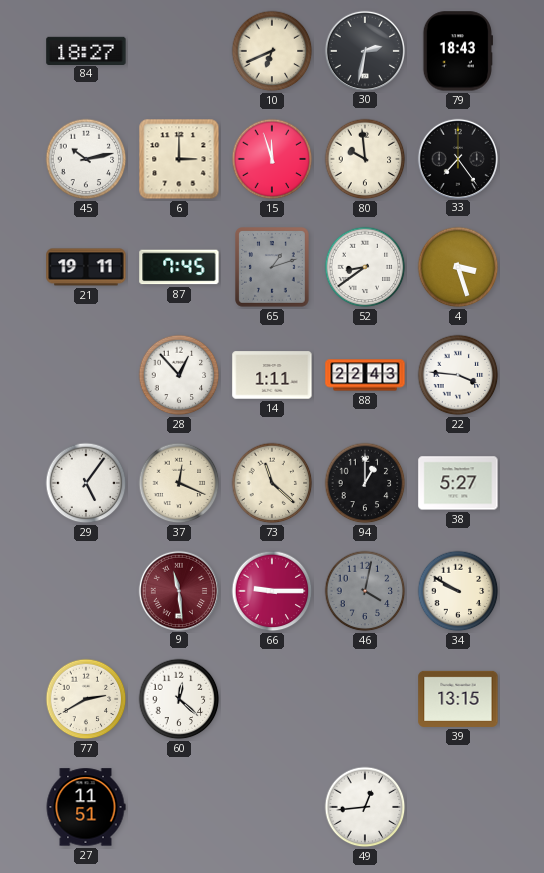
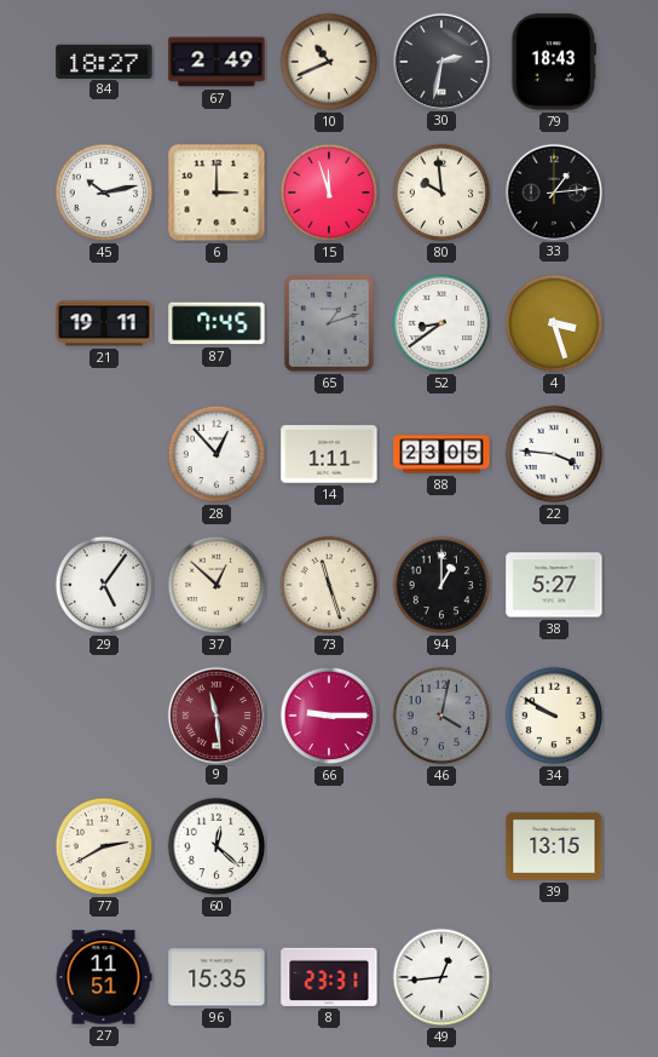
67: none -> 2:49 (217, 62)
10: 6:41 -> 10:41 (329, 62)
33: 7:24 -> 1:14 (553, 191)
88: 22:43 -> 23:05 (441, 454)
37: 12:19 -> 12:52 (217, 585)
73: 11:22 -> 11:27 (329, 585)
96: none -> 15:35 (217, 977)
8: none -> 23:31 (329, 977)
